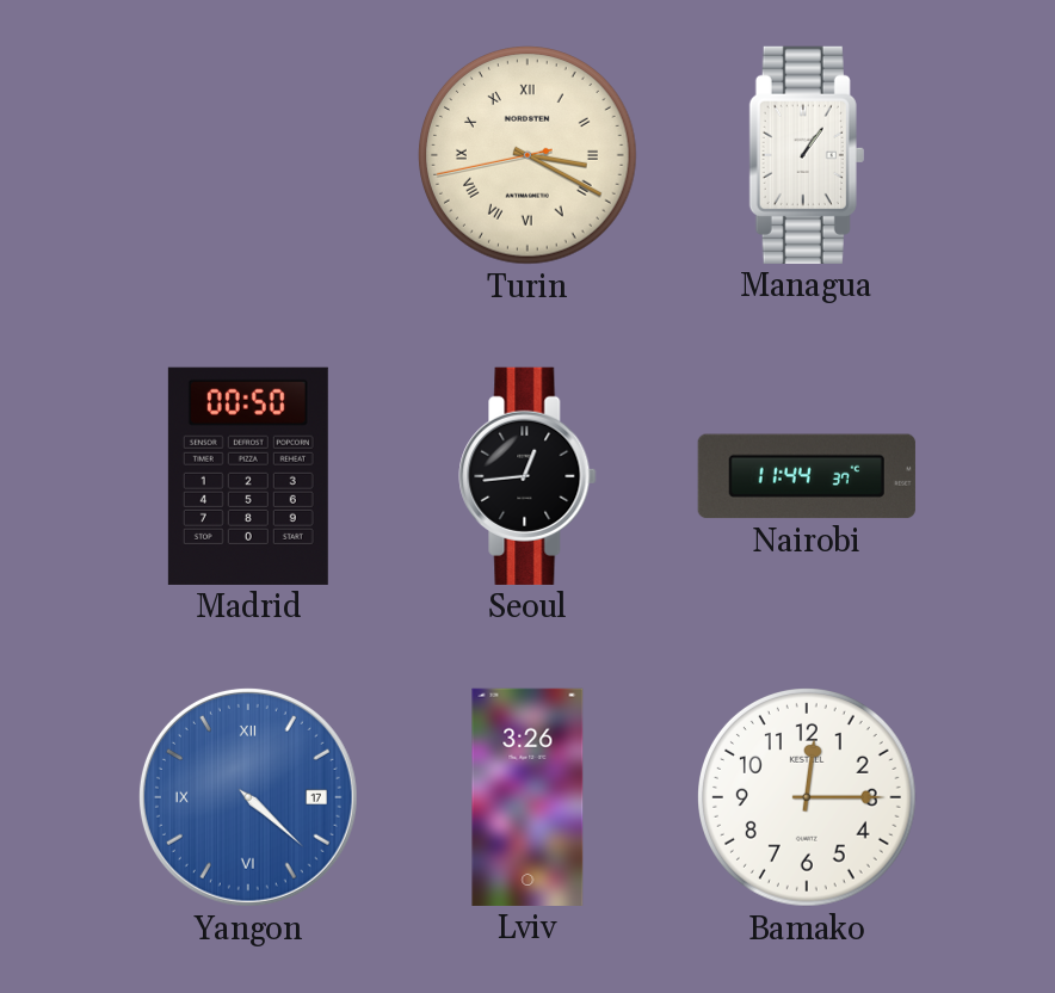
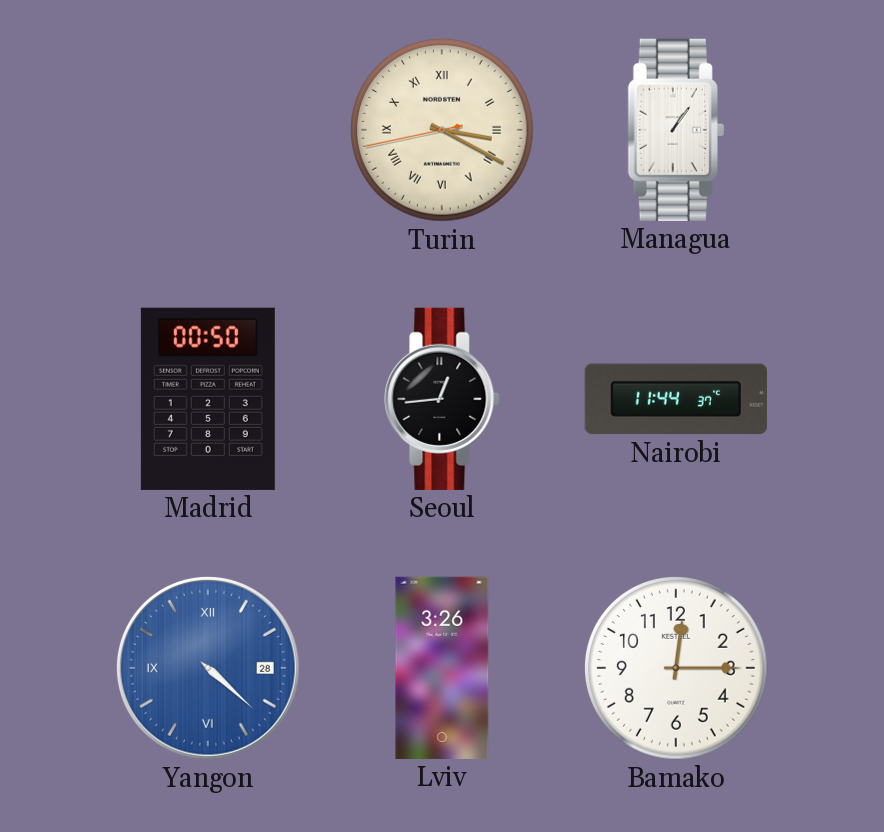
Yangon date: 17 -> 28 (208, 668)
